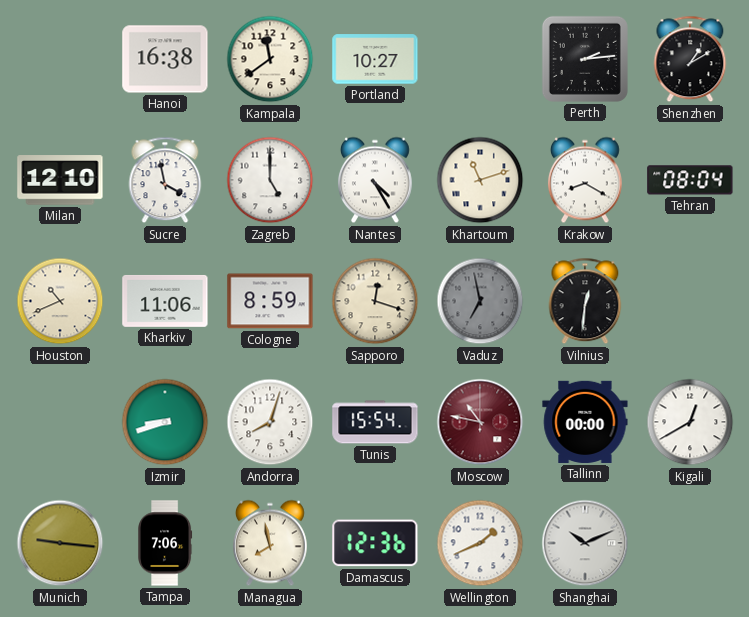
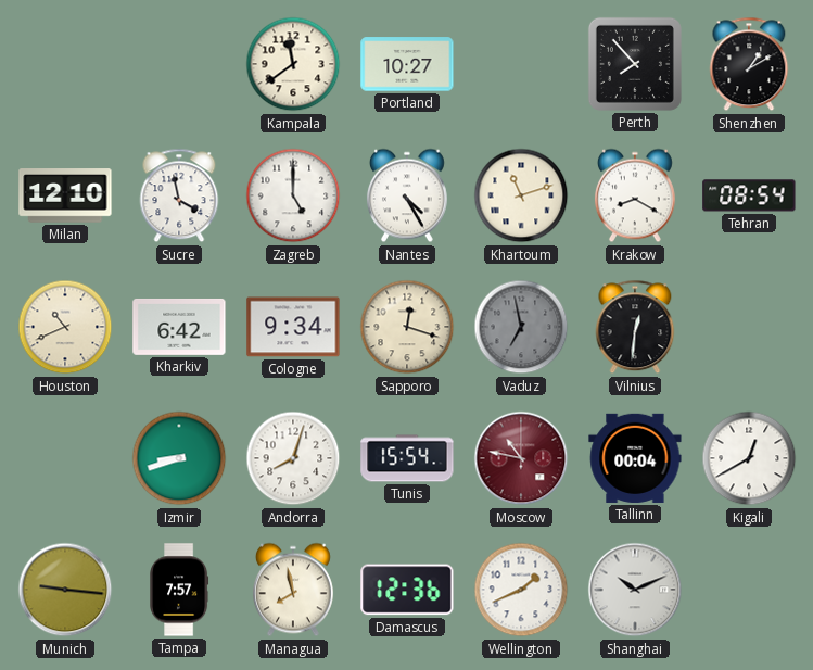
Hanoi: 16:38 -> none (165, 59)
Perth: 2:14 -> 7:53 (635, 64)
Tehran: 08:04 -> 08:54 (749, 195)
Kharkiv: 11:06 -> 6:42 (179, 327)
Cologne: 8:59 -> 9:34 (293, 327)
Tallinn: 00:00 -> 00:04 (635, 458)
Tampa: 7:06 -> 7:57 (179, 590)
